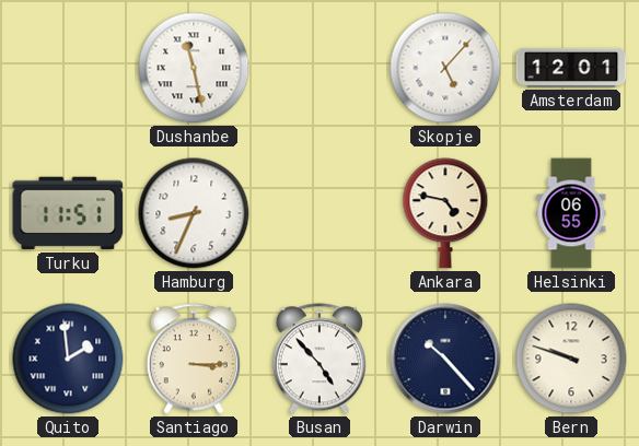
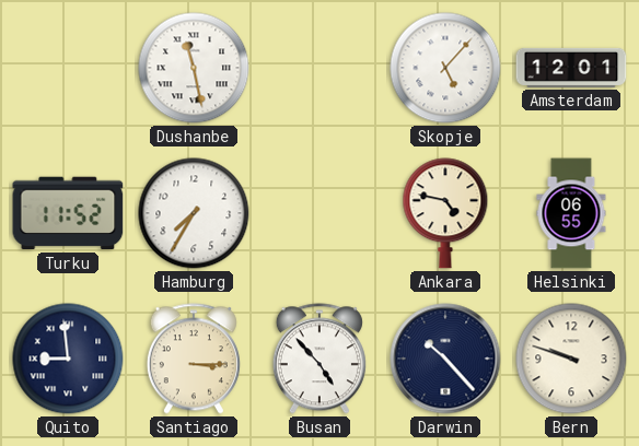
Turku: 11:51 -> 11:52 (68, 213)
Hamburg: 8:34 -> 7:35 (194, 213)
Quito: 1:59 -> 8:59 (68, 359)
